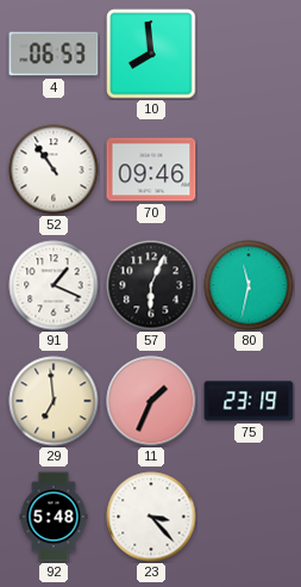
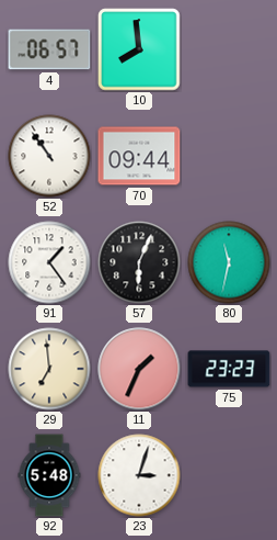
4: 06:53 -> 06:57 (49, 49)
70: 09:46 -> 09:44 (139, 156)
91: 1:19 -> 1:24 (49, 262)
75: 23:19 -> 23:23 (229, 369)
23: 3:23 -> 3:03 (139, 475)
